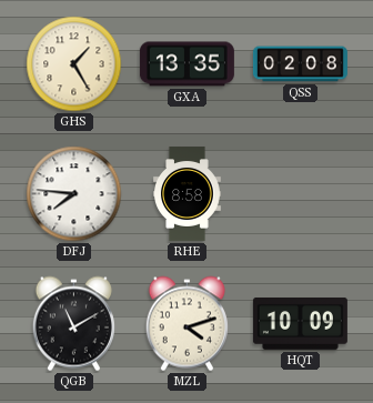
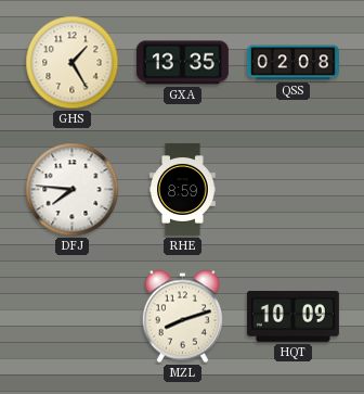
RHE: 8:58 -> 8:59 (183, 189)
QGB: 11:10 -> none (73, 324)
MZL: 4:12 -> 8:12 (182, 317)
